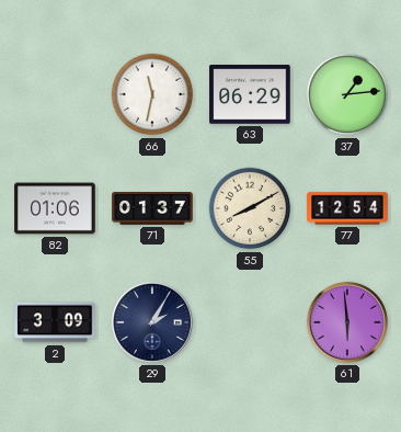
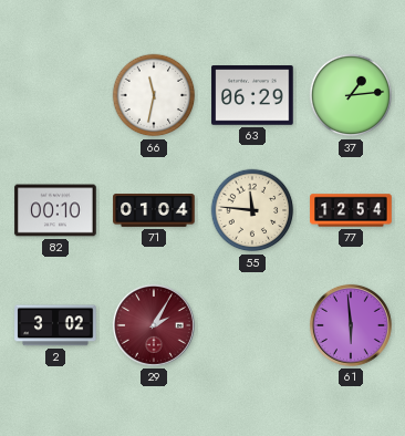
82: 01:06 -> 00:10 (55, 210)
71: 01:37 -> 01:04 (154, 211)
55: 8:10 -> 11:46 (252, 210)
2: 3:09 -> 3:02 (55, 325)
29 dial: navy -> burgundy (154, 325)
